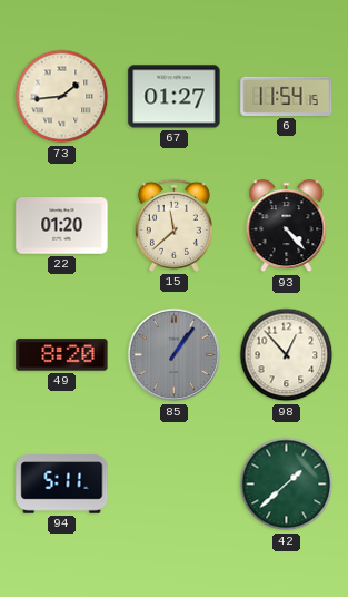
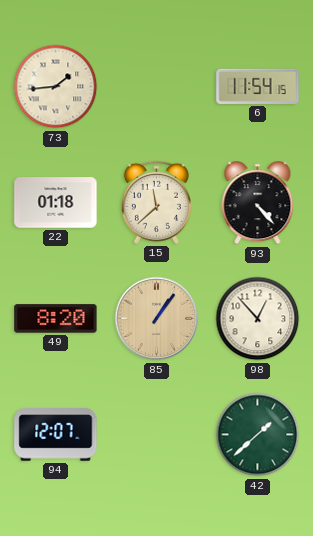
67: 01:27 -> none (175, 97)
22: 01:20 -> 01:18 (56, 203)
85 dial: grey -> champagne (157, 319)
94: 5:11 -> 12:07 (56, 435)
